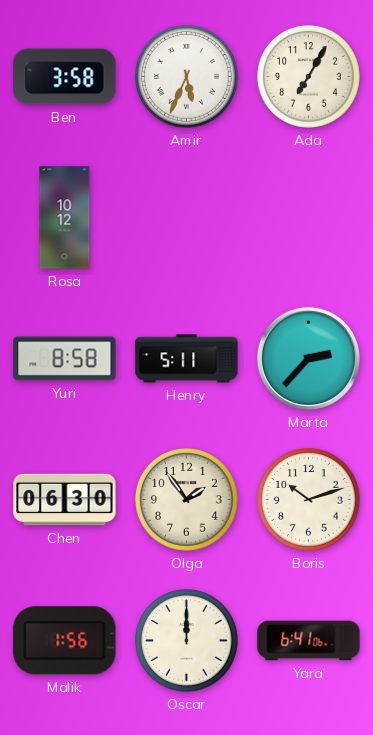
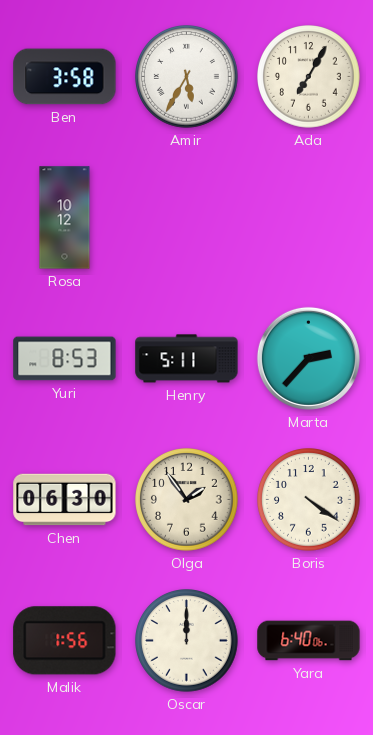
Amir: 5:34 -> 5:35 (187, 77)
Yuri: 8:58 -> 8:53 (65, 359)
Boris: 10:12 -> 4:21 (309, 500)
Yara: 6:41 -> 6:40 (309, 641)
